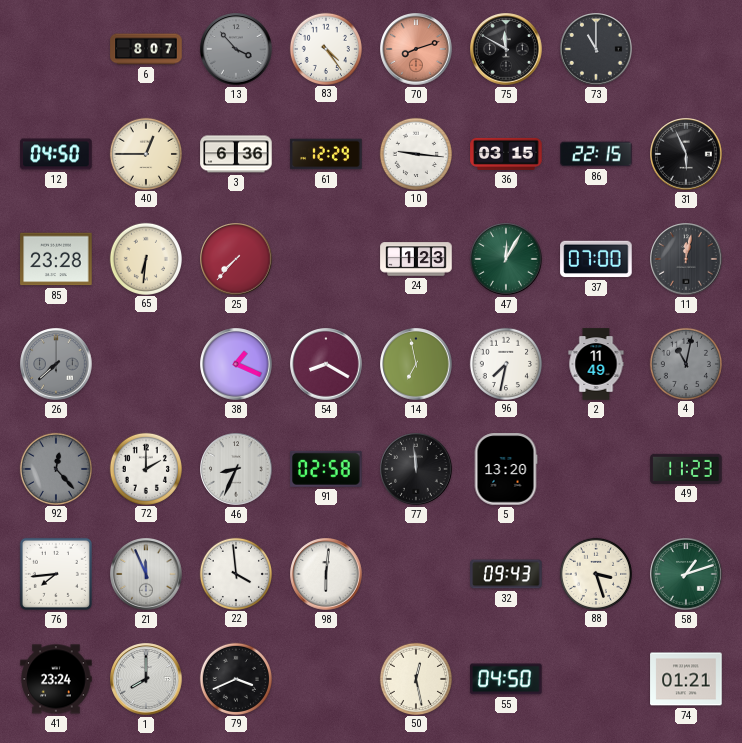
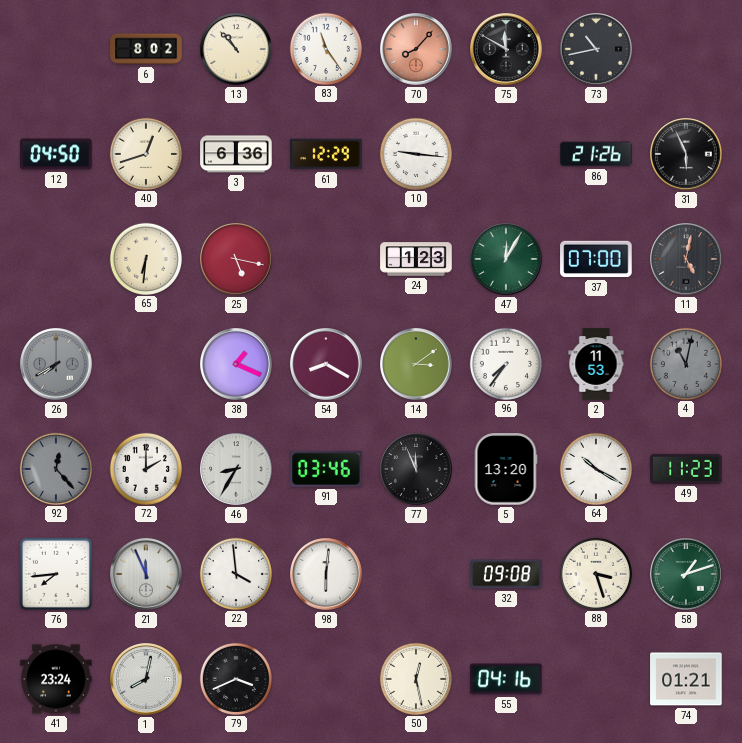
6: 8:07 -> 8:02 (146, 49)
13: 3:53 -> 10:53 (236, 49)
13 dial: grey -> cream (236, 49)
83: 4:24 -> 11:24 (325, 48)
70: 8:12 -> 8:07 (416, 49)
73: 11:00 -> 10:43 (596, 49)
40: 12:45 -> 12:42 (145, 153)
36: 03:15 -> none (506, 154)
86: 22:15 -> 21:26 (596, 154)
85: 23:28 -> none (56, 259)
25: 7:37 -> 5:17 (236, 259)
11: 12:02 -> 5:02 (686, 259)
26: 7:38 -> 7:40 (56, 364)
14: 6:58 -> 3:09 (416, 364)
96: 7:32 -> 7:36 (505, 363)
2: 11:49 -> 11:53 (596, 364)
46: 8:34 -> 8:35 (236, 469)
91: 02:58 -> 03:46 (326, 469)
77: 11:59 -> 11:56 (416, 469)
64: none -> 10:20 (595, 468)
32: 09:43 -> 09:08 (506, 574)
1: 8:00 -> 8:02 (146, 679)
55: 04:50 -> 04:16 (506, 679)
